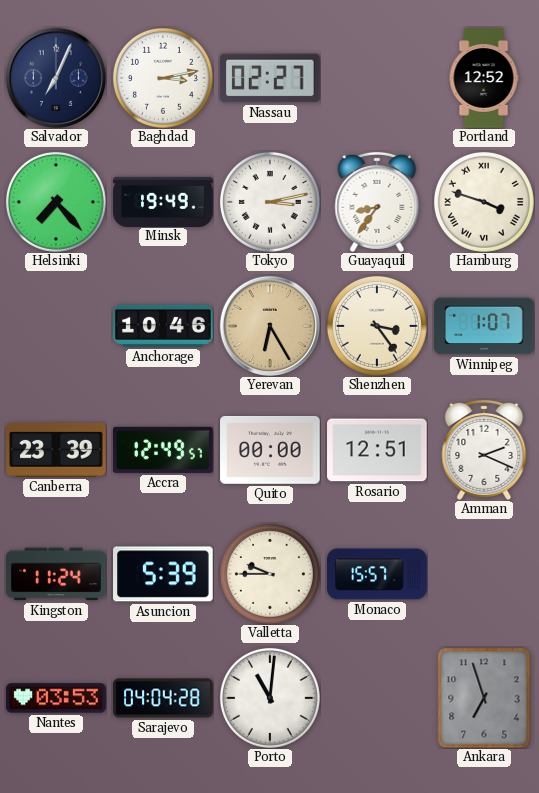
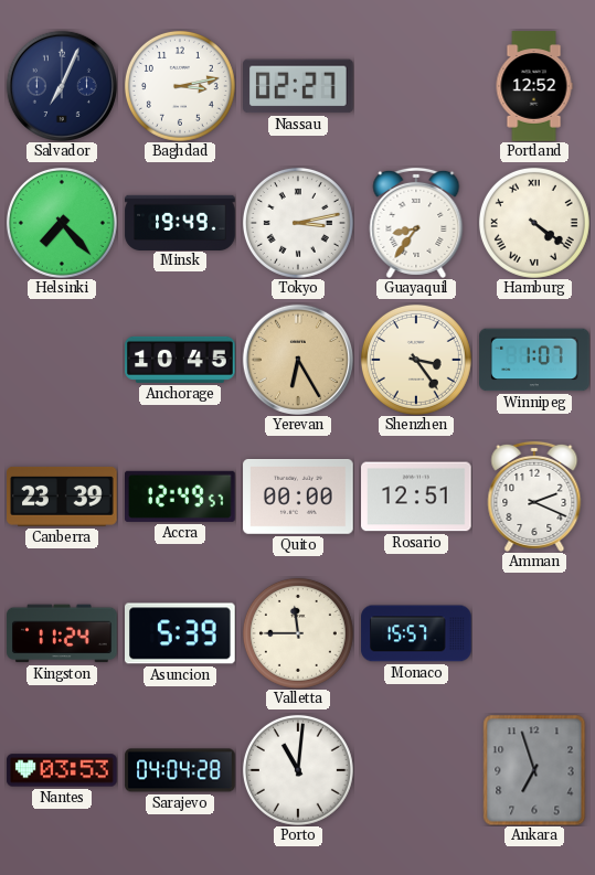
Hamburg: 3:48 -> 4:21 (534, 223)
Anchorage: 10:46 -> 10:45 (180, 360)
Valletta: 9:45 -> 11:45 (298, 633)
